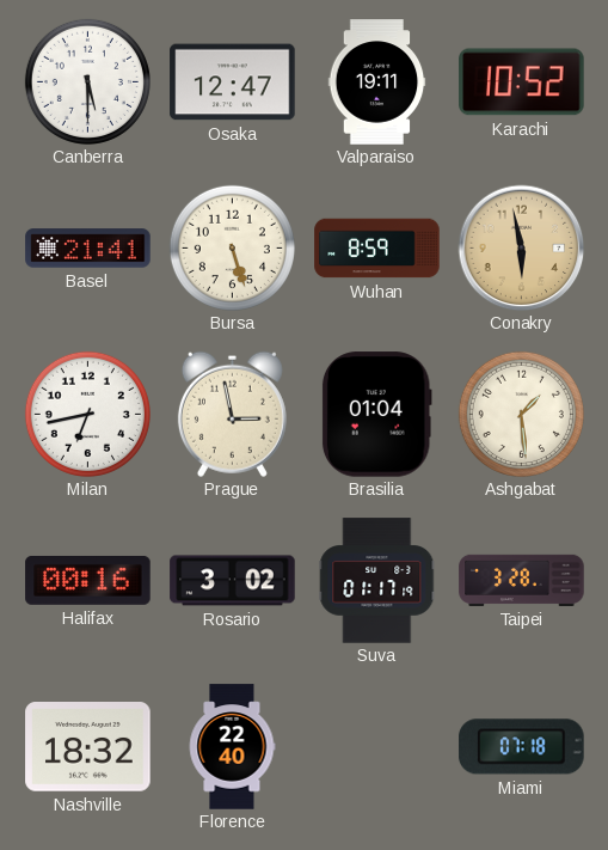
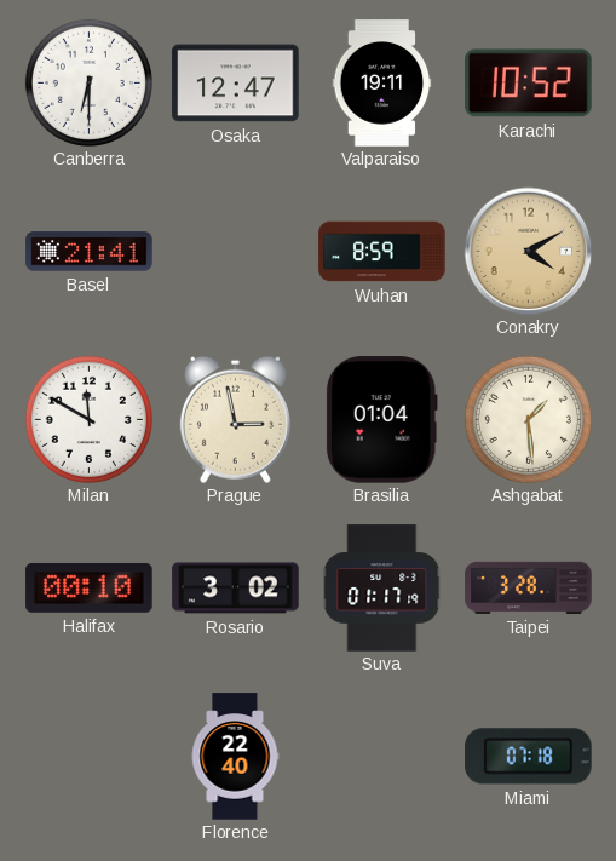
Canberra: 5:30 -> 6:30 (88, 82)
Bursa: 5:27 -> none (232, 247)
Conakry: 5:58 -> 4:10 (528, 251)
Milan: 6:43 -> 11:50 (88, 419)
Halifax: 00:16 -> 00:10 (90, 587)
Nashville: 18:32 -> none (88, 747)
